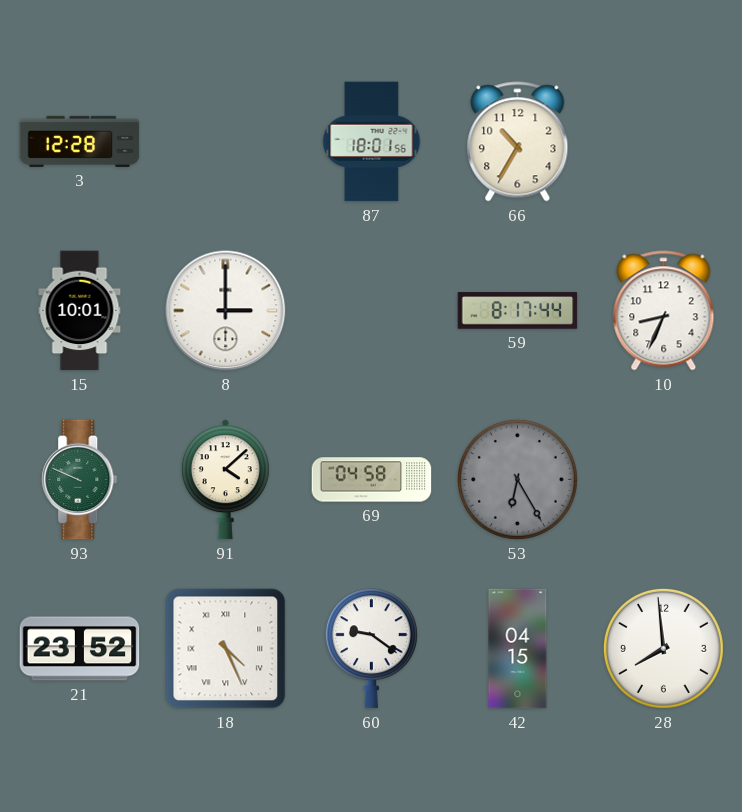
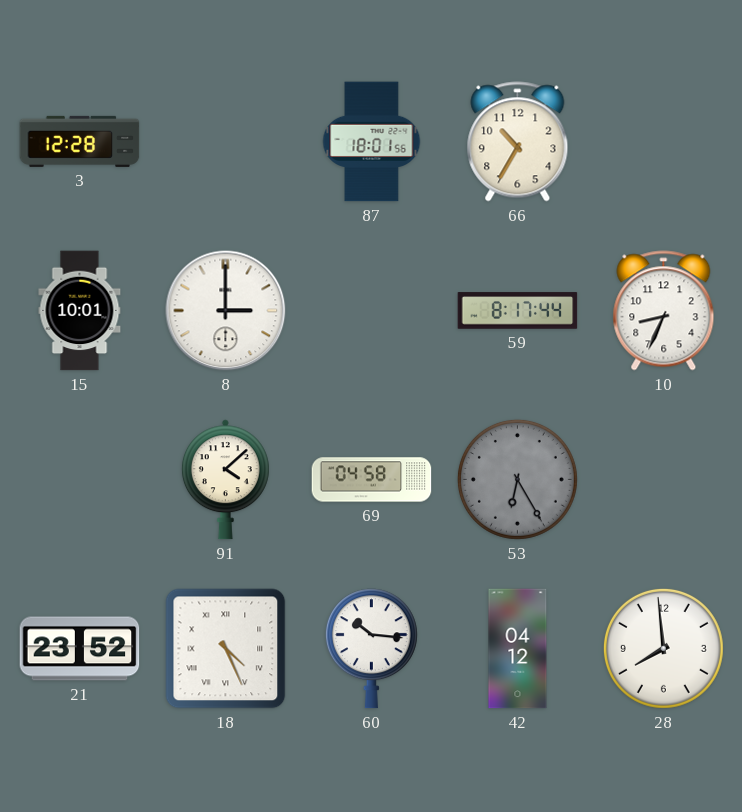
93: 9:49 -> none (80, 480)
60: 9:21 -> 10:16 (371, 649)
42: 04:15 -> 04:12 (518, 649)
